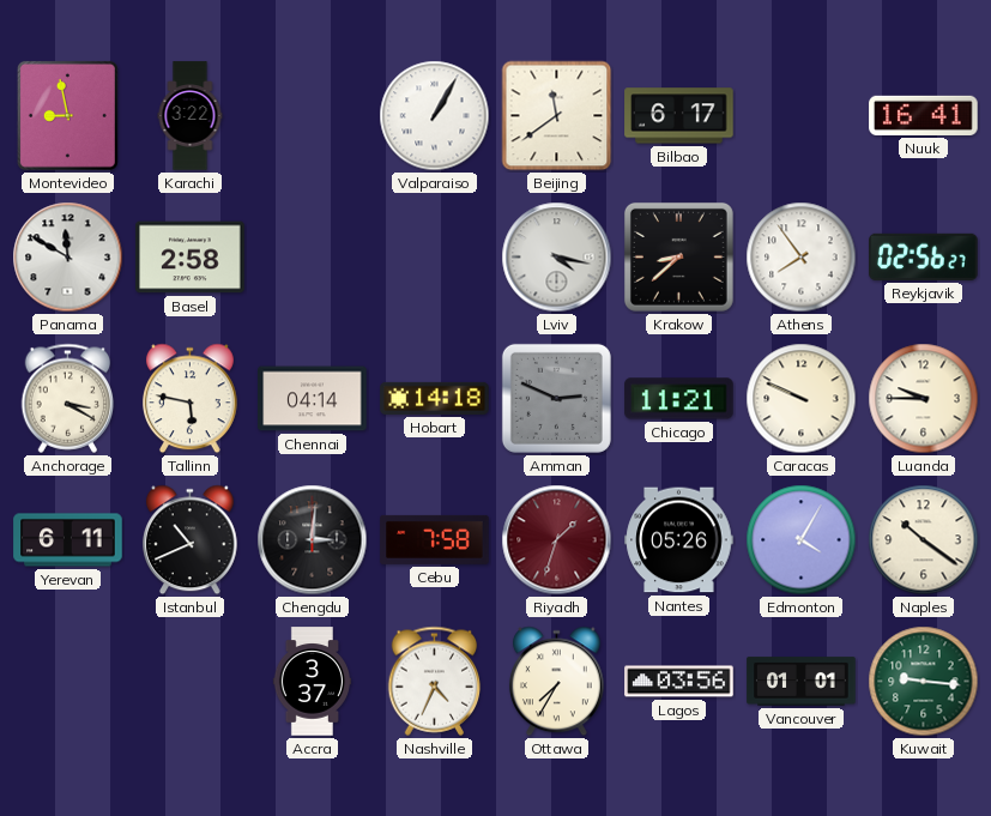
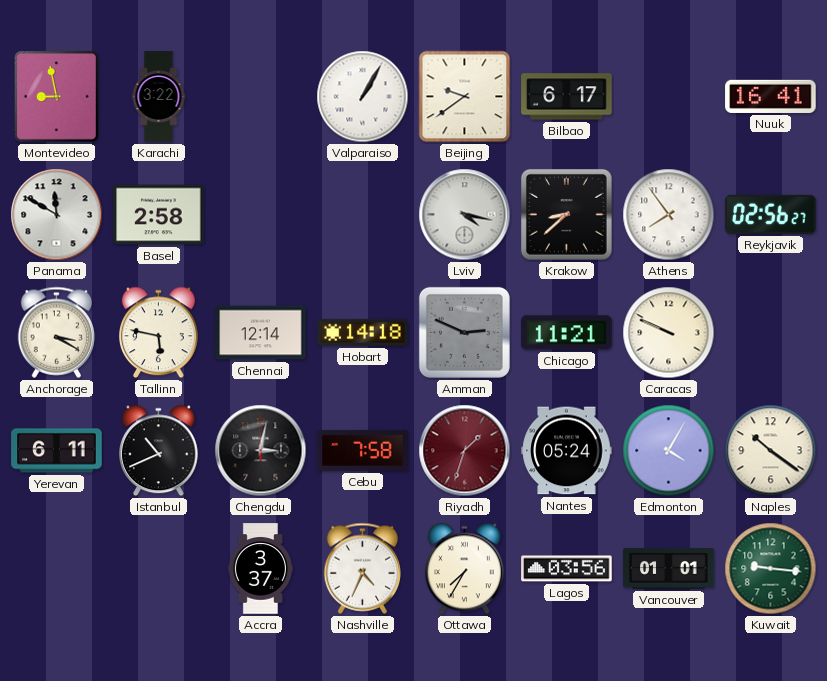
Beijing: 11:39 -> 9:39 (465, 97)
Chennai: 04:14 -> 12:14 (261, 333)
Luanda: 9:45 -> none (924, 399)
Chengdu: 3:01 -> 3:02 (261, 451)
Nantes: 05:26 -> 05:24 (567, 451)
